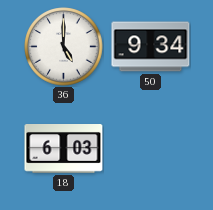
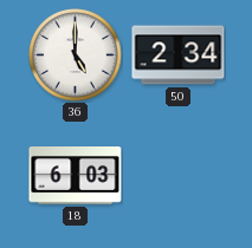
50: 9:34 -> 2:34 (179, 56)
